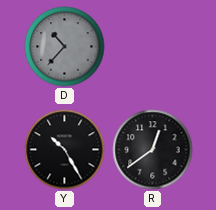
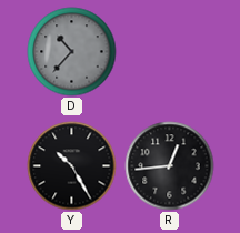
R: 12:39 -> 12:44 (170, 166)
